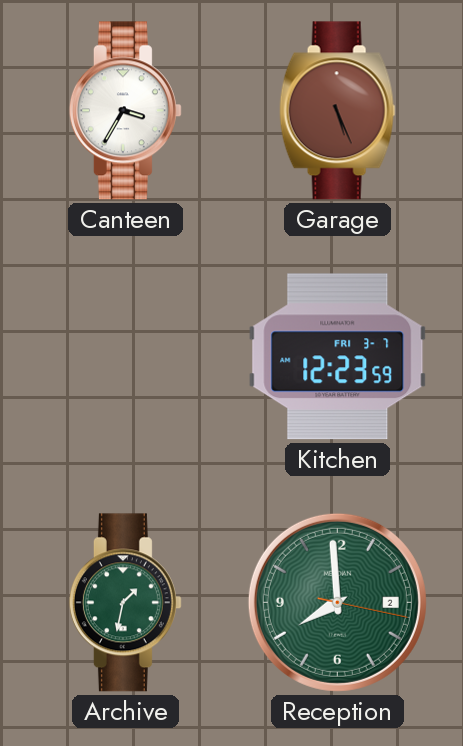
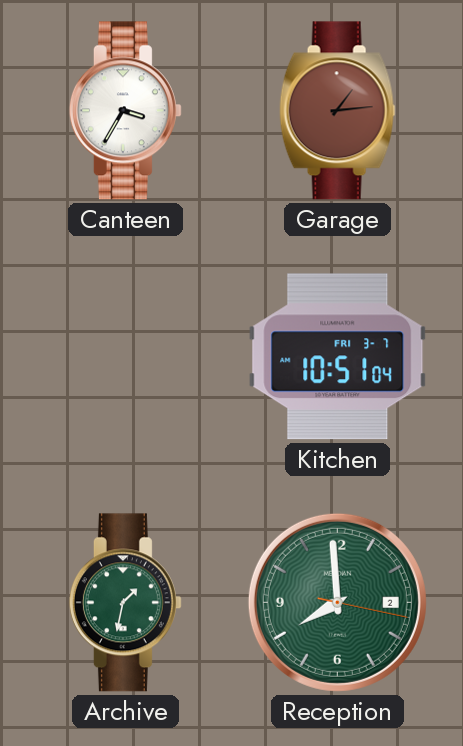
Garage: 5:26 -> 1:14 (337, 111)
Kitchen: 12:23 -> 10:51 (338, 357)
